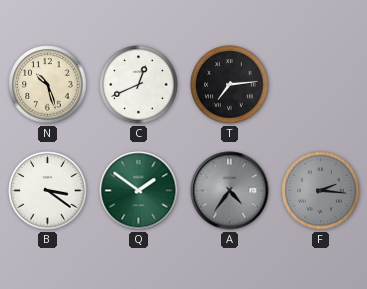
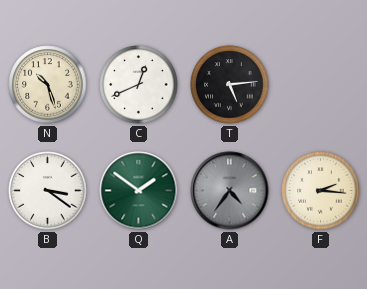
T: 7:14 -> 5:14 (230, 85)
F dial: grey -> cream (321, 191)
